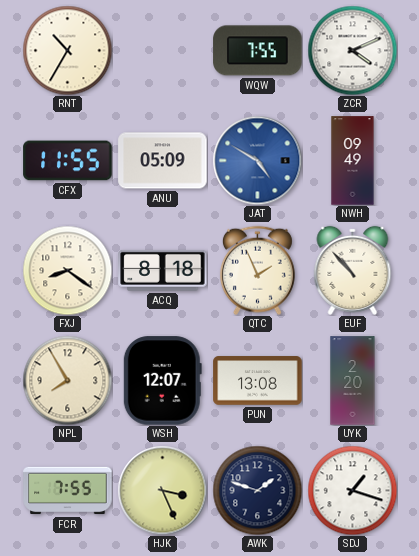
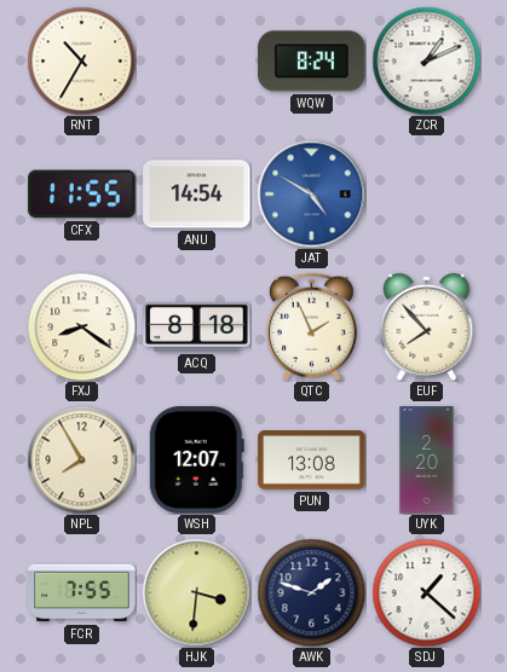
WQW: 7:55 -> 8:24 (312, 62)
ZCR: 4:11 -> 1:11 (426, 60)
ANU: 05:09 -> 14:54 (197, 195)
NWH: 09:49 -> none (353, 161)
EUF: 10:53 -> 7:53 (427, 326)
HJK: 3:26 -> 3:31 (196, 592)
SDJ: 1:18 -> 1:22 (426, 592)
